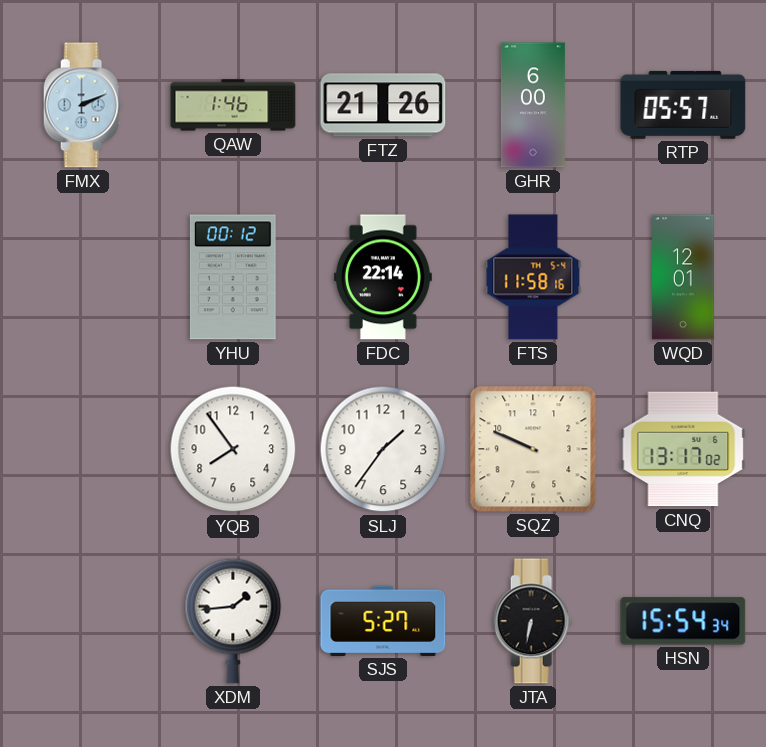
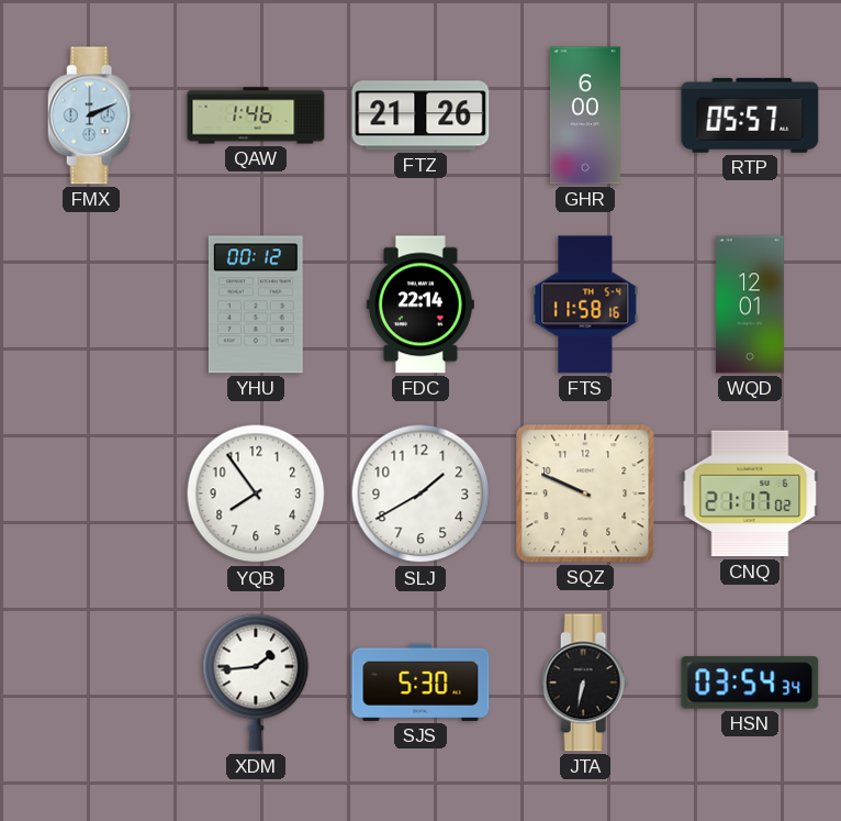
SLJ: 1:36 -> 1:40 (420, 493)
CNQ: 13:17 -> 21:17 (750, 493)
SJS: 5:27 -> 5:30 (420, 683)
HSN: 15:54 -> 03:54 (750, 683)
